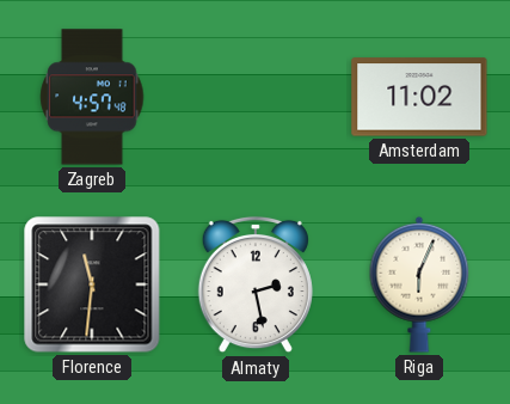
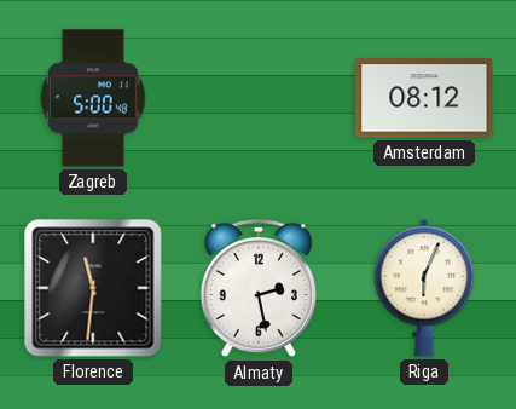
Zagreb: 4:57 -> 5:00 (93, 98)
Amsterdam: 11:02 -> 08:12 (424, 98)
